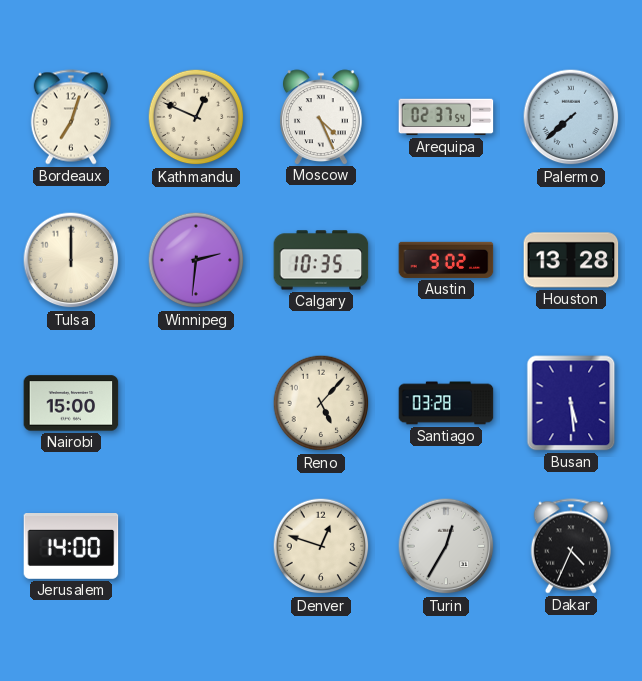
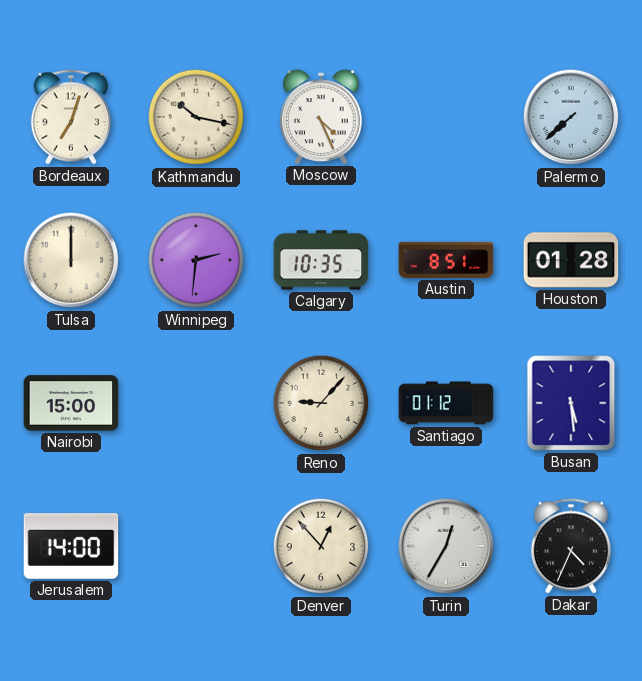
Kathmandu: 12:49 -> 10:17 (196, 117)
Arequipa: 02:37 -> none (446, 117)
Austin: 9:02 -> 8:51 (446, 260)
Houston: 13:28 -> 01:28 (571, 260)
Reno: 5:07 -> 9:07 (321, 403)
Santiago: 03:28 -> 01:12 (446, 403)
Denver: 12:48 -> 12:53 (321, 546)
